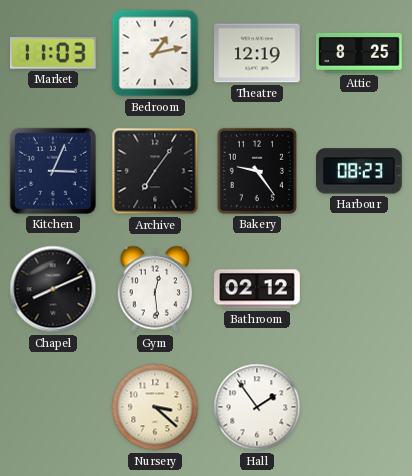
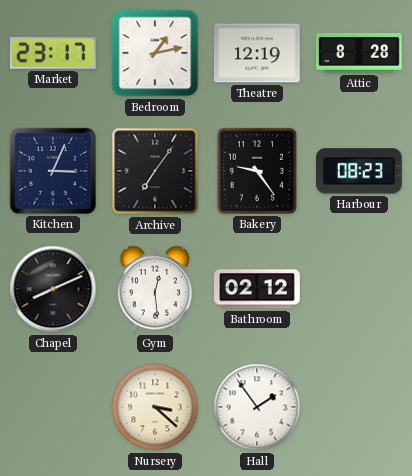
Market: 11:03 -> 23:17 (53, 54)
Attic: 8:25 -> 8:28 (359, 53)
